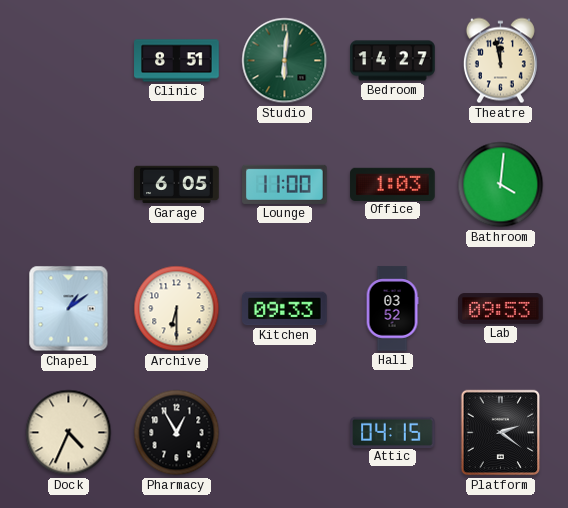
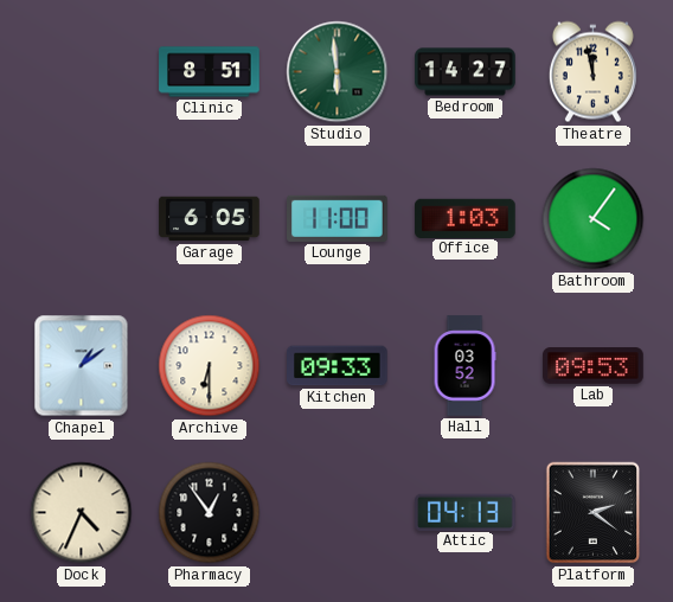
Studio: 6:01 -> 5:59 (338, 72)
Bathroom: 4:01 -> 4:06 (594, 219)
Pharmacy: 12:55 -> 12:54 (210, 513)
Attic: 04:15 -> 04:13 (466, 512)
